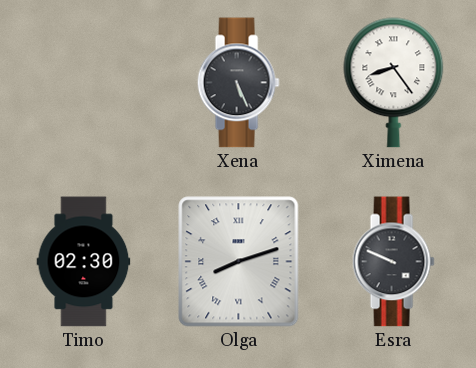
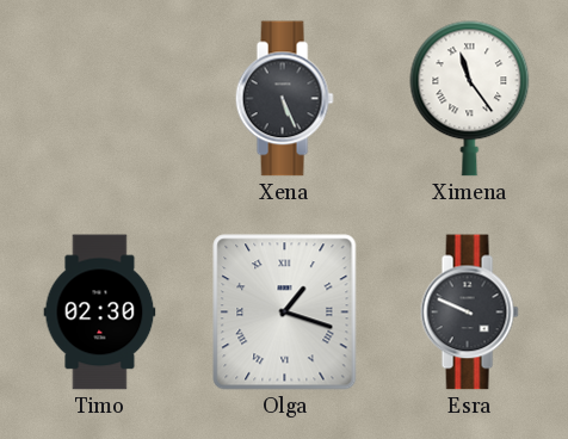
Ximena: 8:24 -> 11:24 (470, 99)
Olga: 8:12 -> 1:18 (285, 313)
